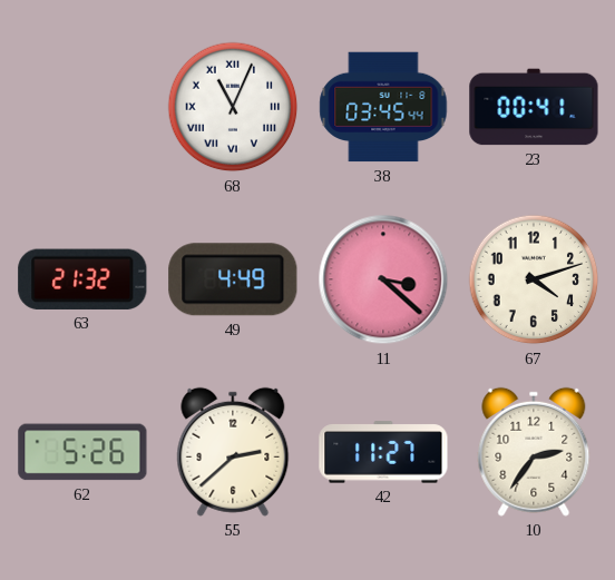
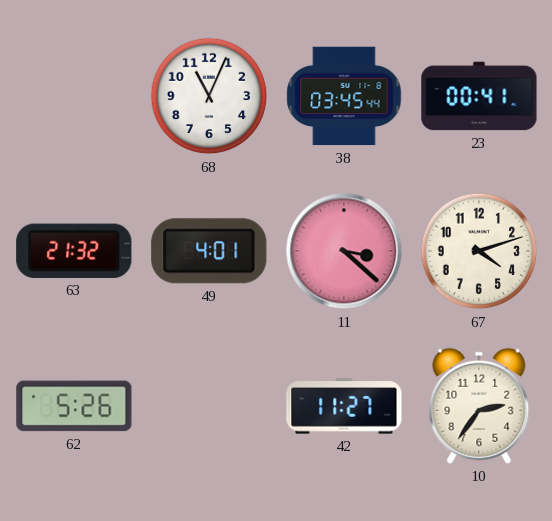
68 numerals: Roman -> Arabic (209, 96)
49: 4:49 -> 4:01 (209, 251)
55: 2:38 -> none (233, 452)
